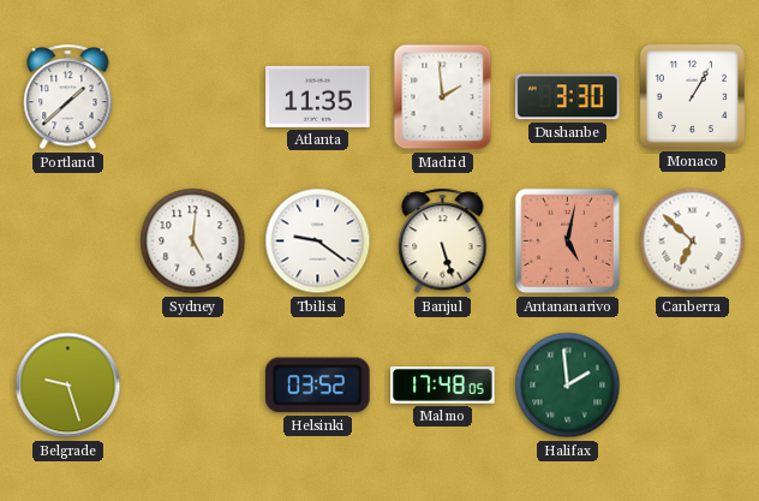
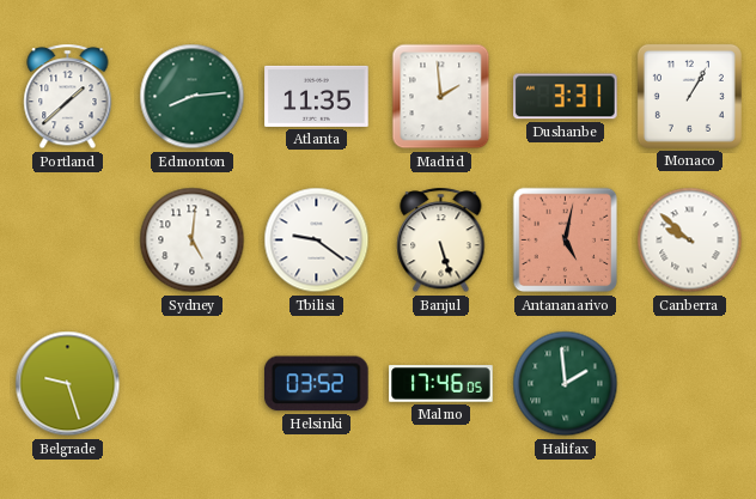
Edmonton: none -> 8:14 (193, 97)
Dushanbe: 3:30 -> 3:31 (566, 97)
Canberra: 6:52 -> 9:52 (690, 241)
Malmo: 17:48 -> 17:46 (441, 384)
